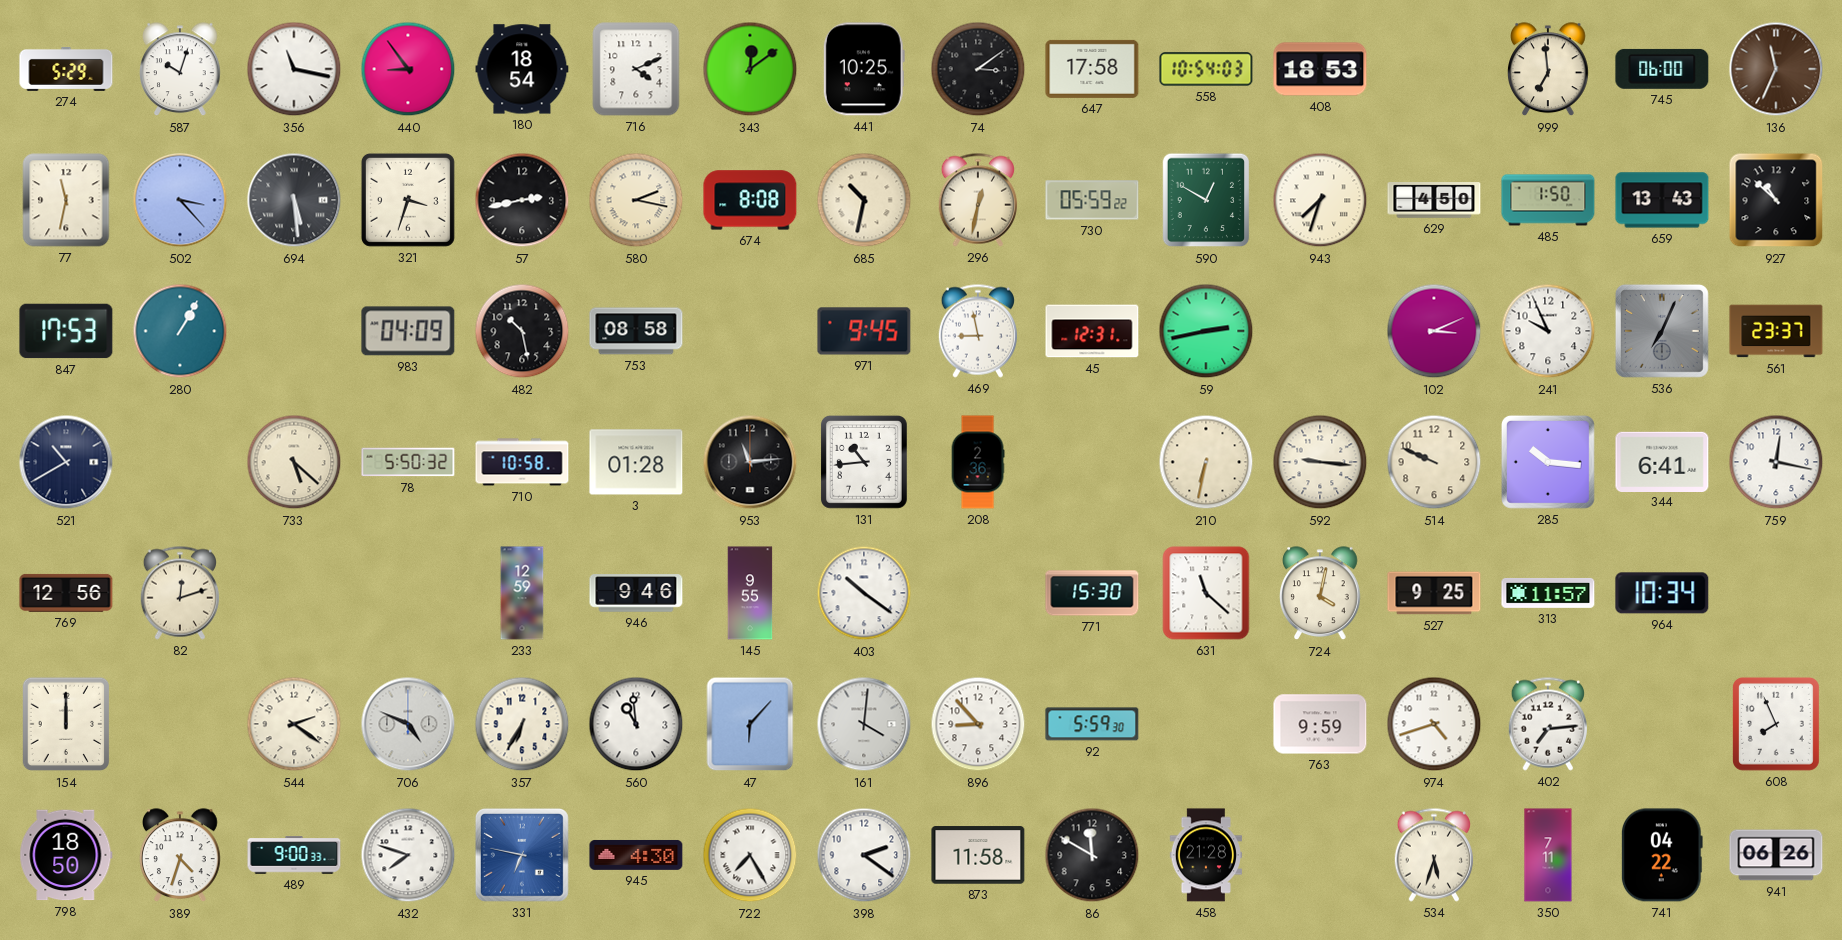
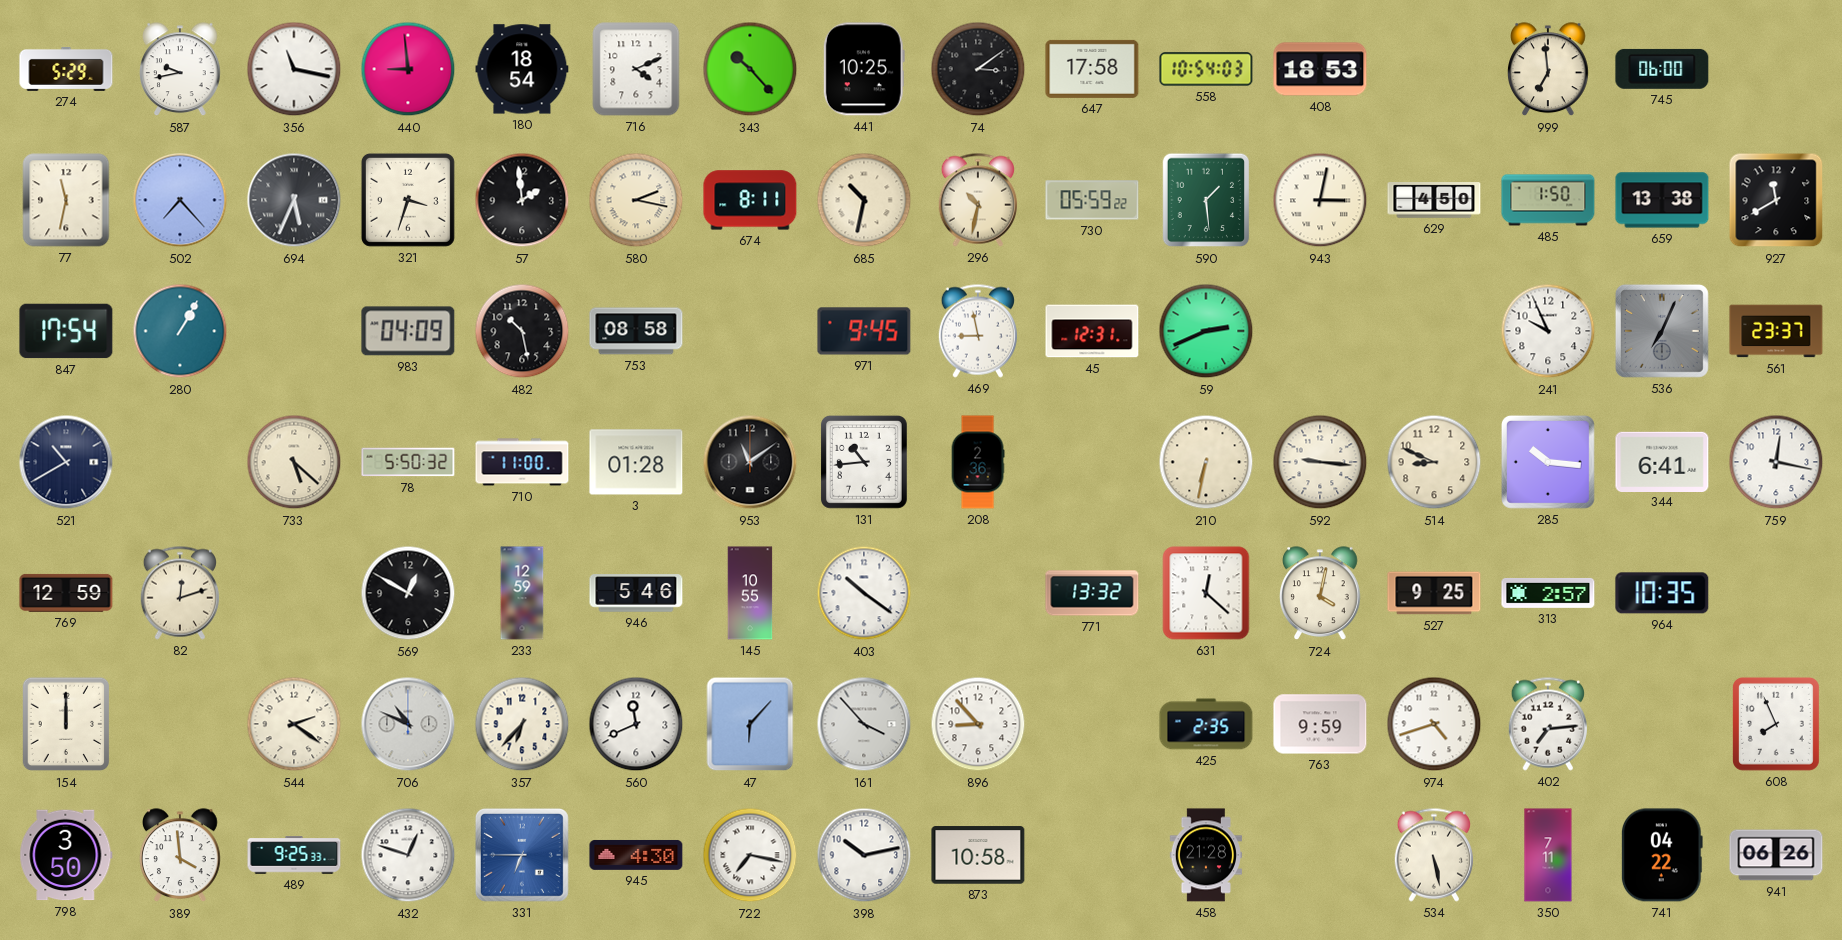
587: 10:03 -> 9:43 (181, 70)
440: 8:54 -> 8:59 (408, 69)
343: 12:09 -> 10:23 (750, 69)
136: 11:34 -> none (1776, 69)
502: 3:23 -> 7:23 (180, 200)
694: 5:29 -> 5:34 (294, 200)
57: 2:43 -> 1:59 (522, 200)
674: 8:08 -> 8:11 (750, 200)
296: 12:32 -> 10:32 (977, 200)
590: 12:50 -> 1:29 (1206, 200)
943: 7:33 -> 3:02 (1320, 200)
659: 13:43 -> 13:38 (1662, 200)
927: 10:52 -> 11:40 (1776, 200)
847: 17:53 -> 17:54 (66, 331)
59: 2:43 -> 2:41 (1206, 331)
102: 3:11 -> none (1434, 331)
710: 10:58 -> 11:00 (522, 462)
953: 11:14 -> 11:09 (750, 462)
514: 9:49 -> 8:49 (1434, 462)
769: 12:56 -> 12:59 (66, 593)
569: none -> 12:50 (408, 593)
946: 9:46 -> 5:46 (636, 593)
145: 9:55 -> 10:55 (750, 593)
771: 15:30 -> 13:32 (1092, 593)
631: 11:22 -> 12:22 (1206, 593)
313: 11:57 -> 2:57 (1548, 593)
964: 10:34 -> 10:35 (1662, 593)
706: 4:49 -> 10:49 (408, 724)
357: 6:35 -> 6:37 (522, 724)
560: 10:59 -> 11:41 (636, 724)
161: 4:01 -> 3:53 (864, 724)
92: 5:59 -> none (1092, 724)
425: none -> 2:35 (1206, 724)
798: 18:50 -> 3:50 (66, 855)
389: 4:33 -> 3:59 (181, 856)
489: 9:00 -> 9:25 (294, 855)
432: 7:48 -> 12:48 (408, 855)
331: 6:47 -> 6:45 (522, 855)
722: 7:25 -> 7:17 (750, 855)
398: 2:21 -> 10:13 (864, 855)
873: 11:58 -> 10:58 (978, 855)
86: 11:50 -> none (1092, 855)
534: 5:33 -> 5:28 (1433, 855)
